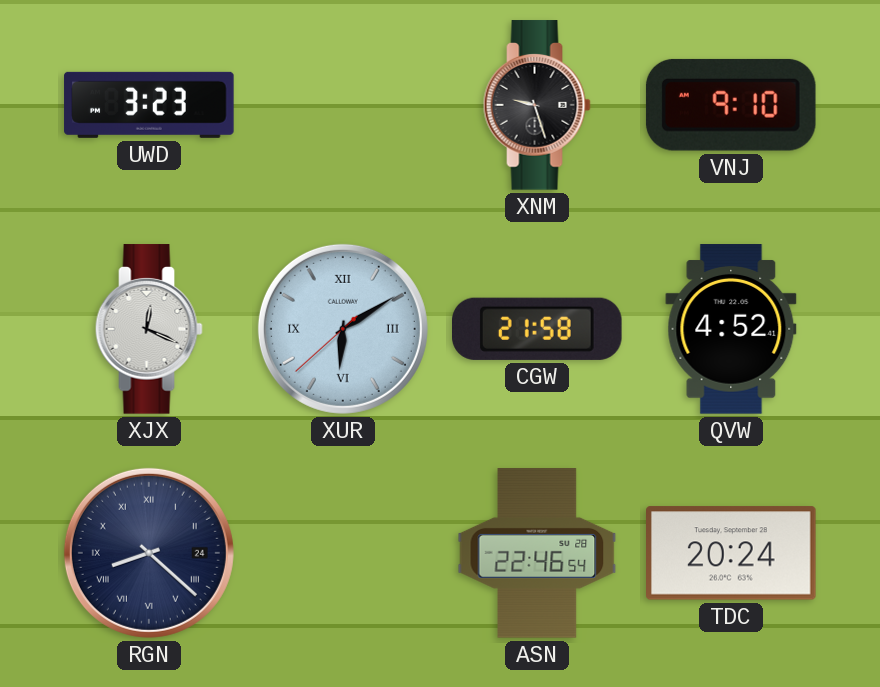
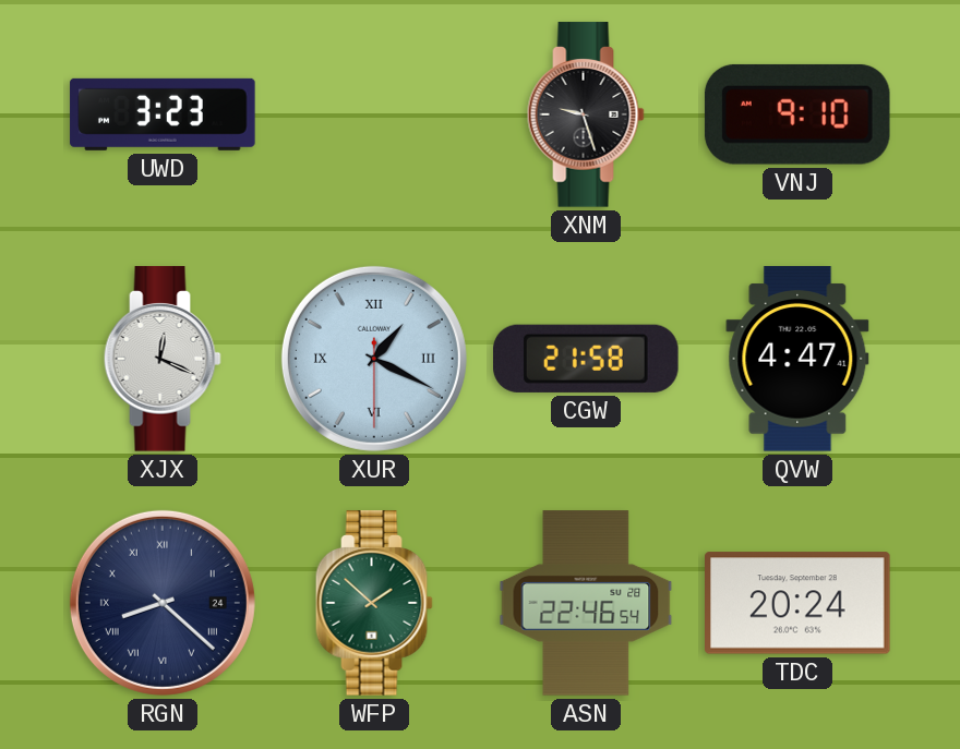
XUR: 6:09 -> 1:19 (374, 359)
QVW: 4:52 -> 4:47 (797, 359)
WFP: none -> 1:52 (374, 603)
